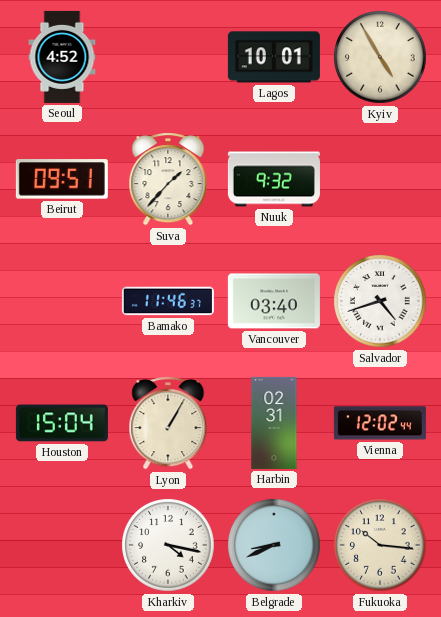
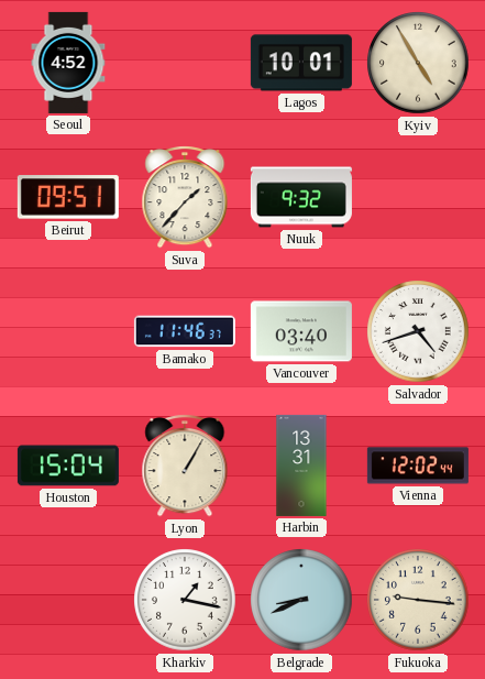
Harbin: 02:31 -> 13:31 (301, 466)
Kharkiv: 4:17 -> 1:17 (185, 600)
Fukuoka: 10:16 -> 9:16 (418, 600)
